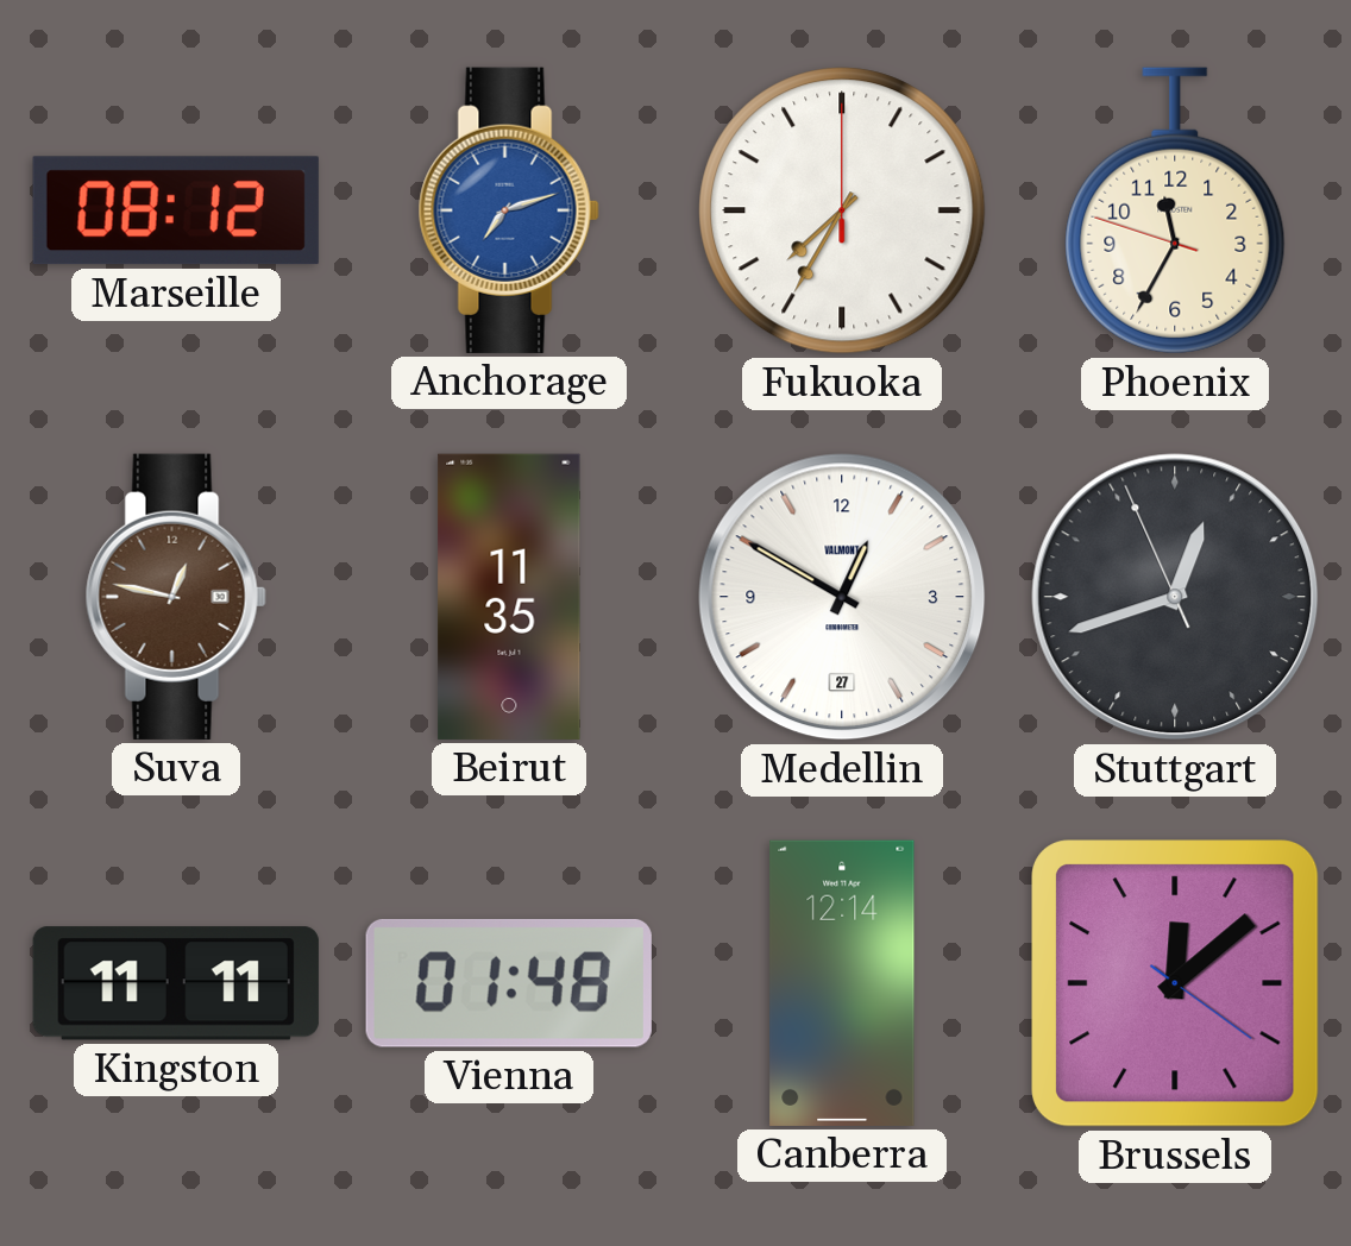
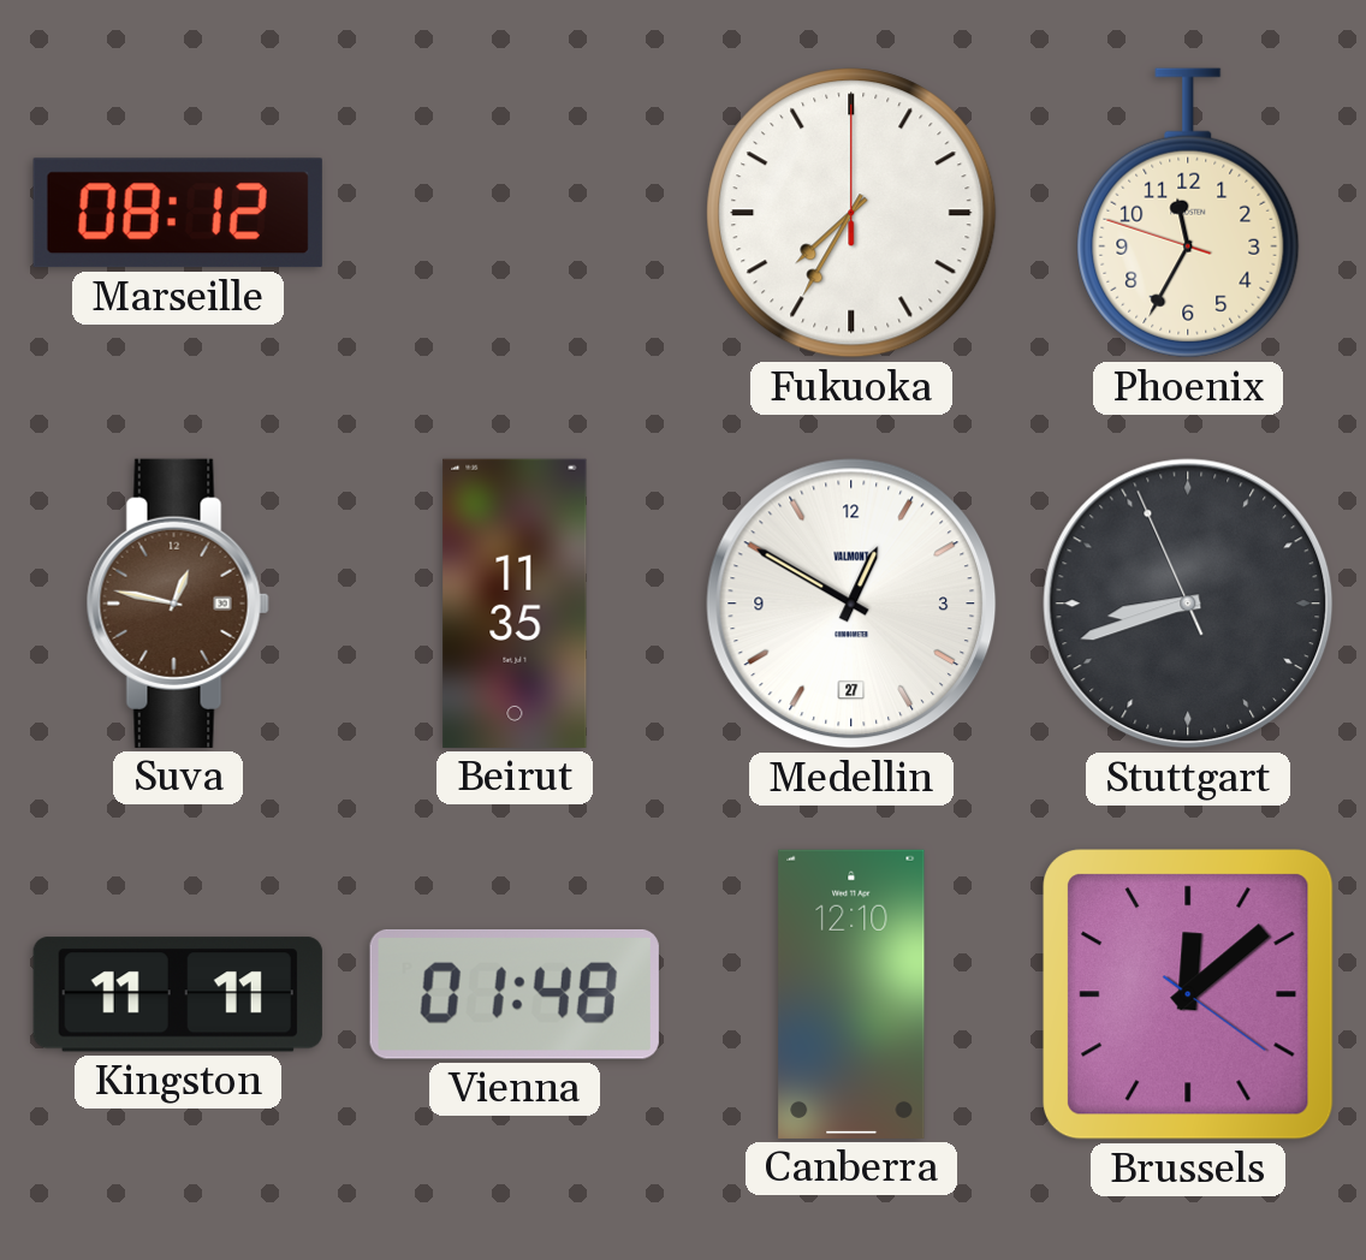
Anchorage: 7:12 -> none (509, 210)
Stuttgart: 12:41 -> 8:41 (1188, 604)
Canberra: 12:14 -> 12:10 (851, 994)
